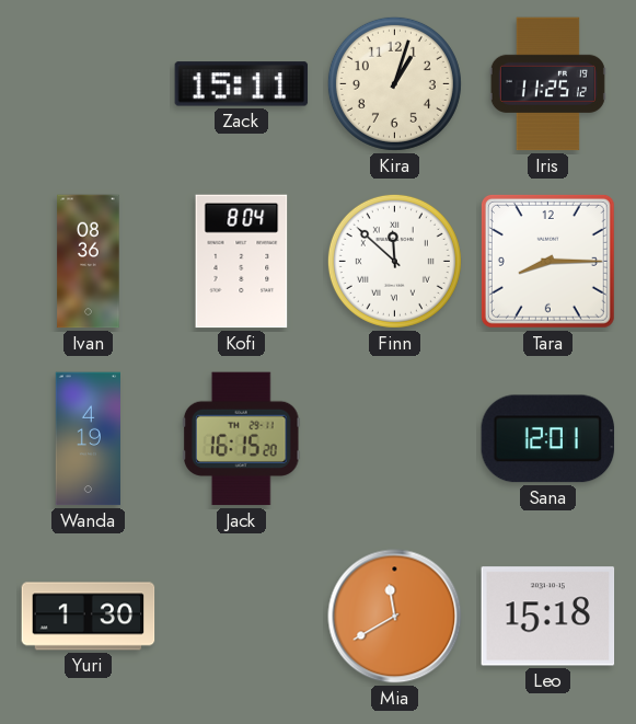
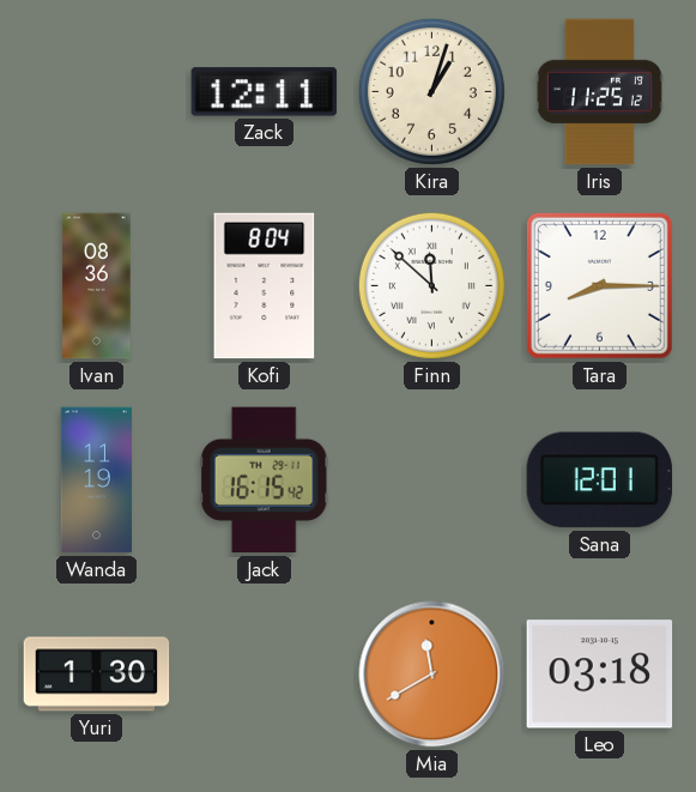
Zack: 15:11 -> 12:11 (265, 92)
Wanda: 4:19 -> 11:19 (97, 480)
Jack: 16:15:20 -> 16:15:42 (264, 480)
Leo: 15:18 -> 03:18 (600, 675)
